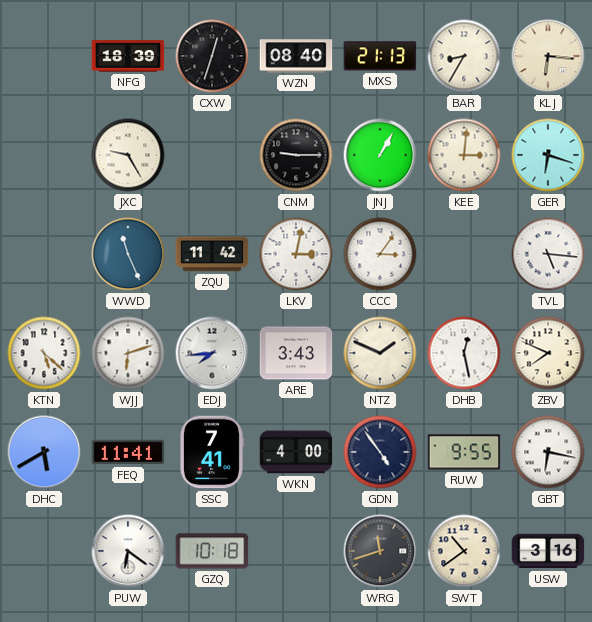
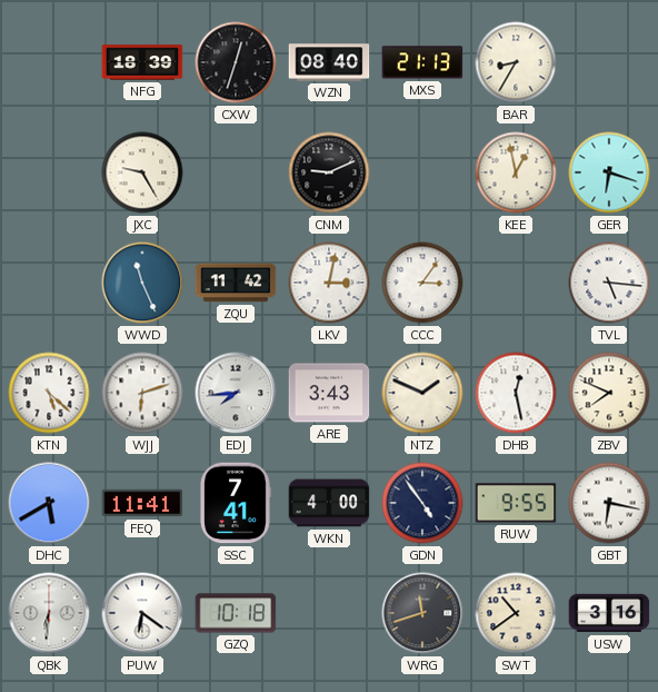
KLJ: 6:16 -> none (548, 56)
CNM: 9:15 -> 9:11 (329, 172)
JNJ: 1:05 -> none (380, 155)
KEE: 3:01 -> 12:58 (516, 172)
QBK: none -> 6:31 (49, 613)
